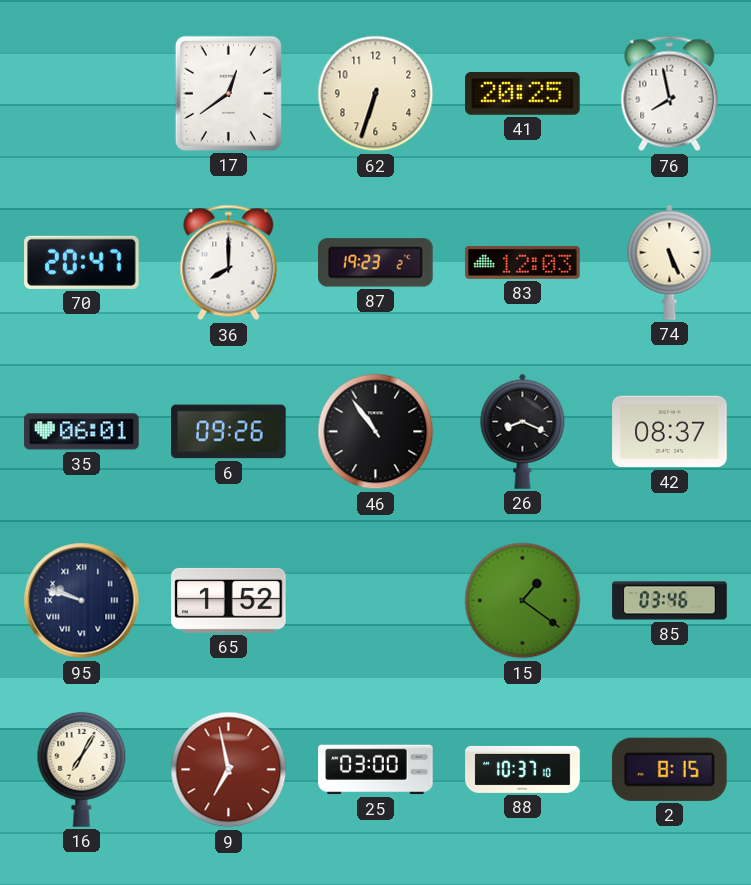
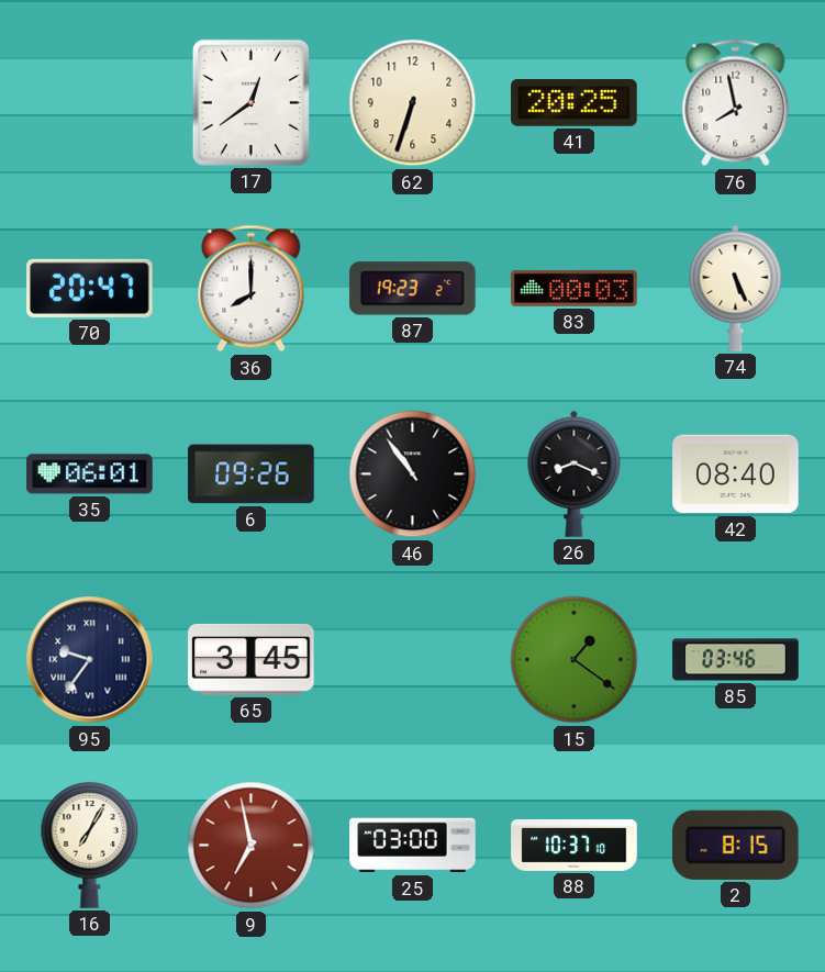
83: 12:03 -> 00:03 (575, 288)
42: 08:37 -> 08:40 (736, 474)
95: 9:48 -> 9:36 (90, 660)
65: 1:52 -> 3:45 (252, 659)
